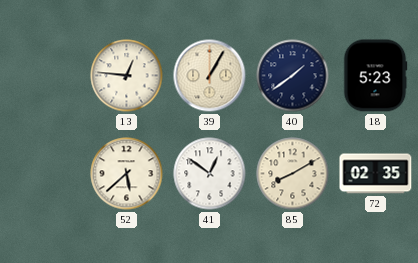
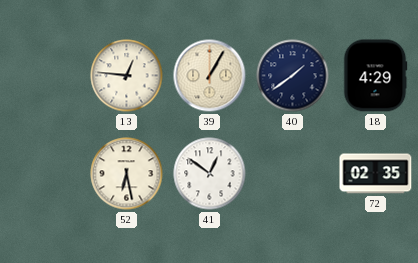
18: 5:23 -> 4:29 (375, 76)
52: 5:38 -> 6:28 (127, 174)
85: 8:10 -> none (293, 174)
